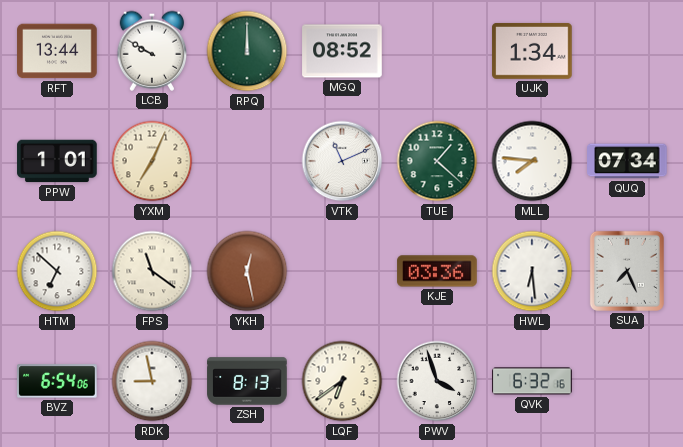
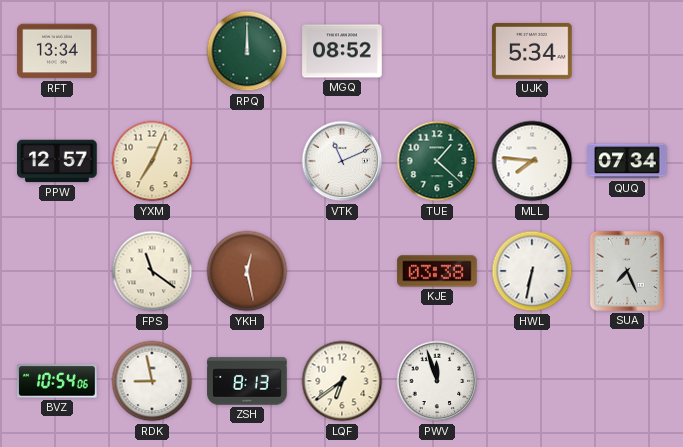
RFT: 13:44 -> 13:34 (57, 51)
LCB: 9:50 -> none (152, 51)
UJK: 1:34 -> 5:34 (532, 51)
PPW: 1:01 -> 12:57 (57, 161)
HTM: 6:52 -> none (57, 271)
KJE: 03:36 -> 03:38 (437, 271)
HWL: 6:29 -> 6:32 (532, 271)
BVZ: 6:54 -> 10:54 (57, 381)
PWV: 3:57 -> 11:57 (437, 381)
QVK: 6:32 -> none (532, 381)
